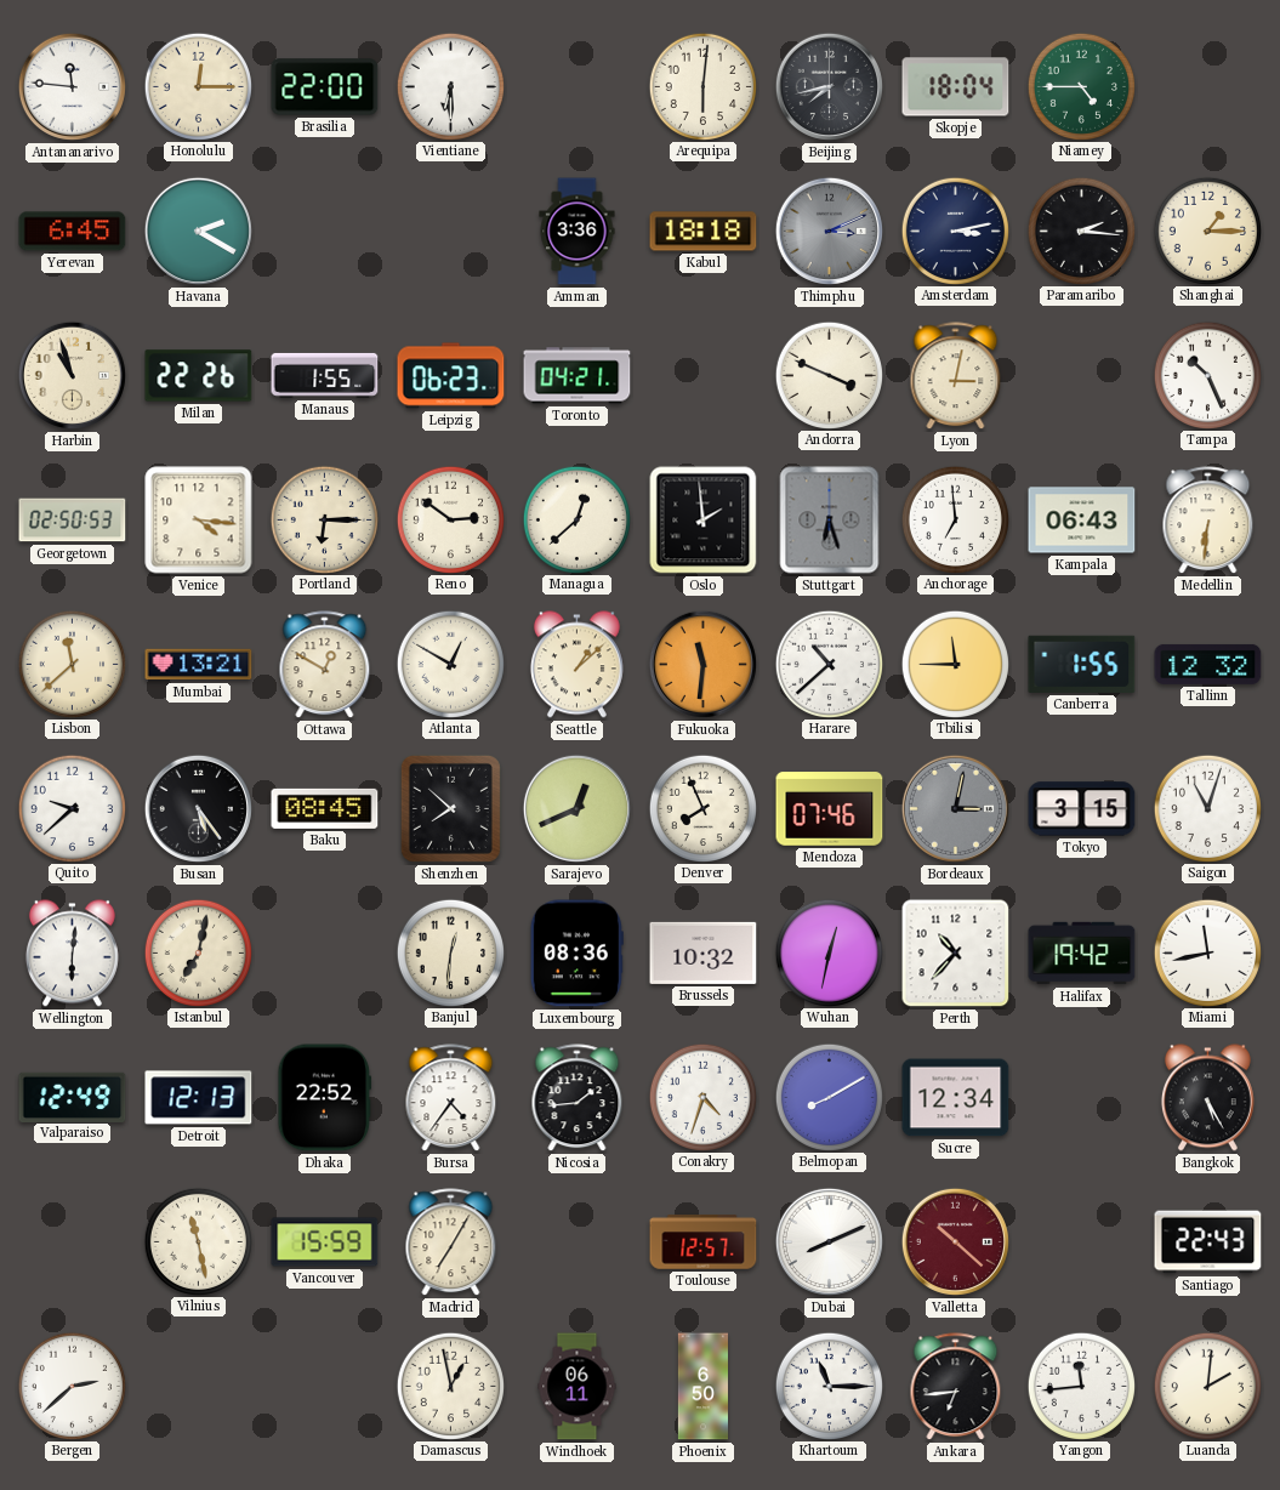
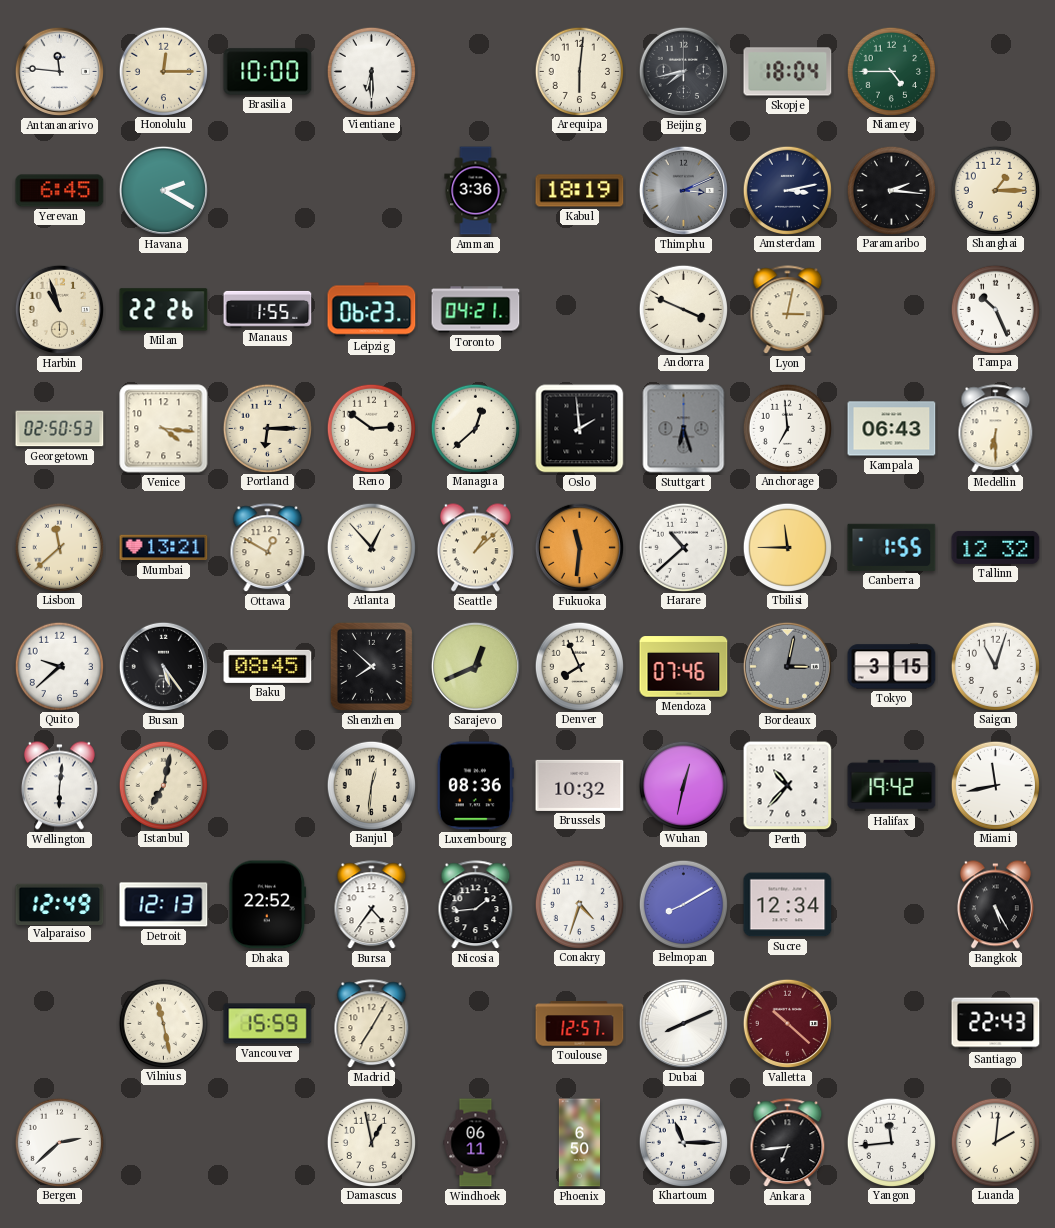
Brasilia: 22:00 -> 10:00 (268, 72)
Kabul: 18:18 -> 18:19 (580, 191)
Medellin: 6:31 -> 6:30 (996, 429)
Atlanta: 12:50 -> 12:53 (371, 547)
